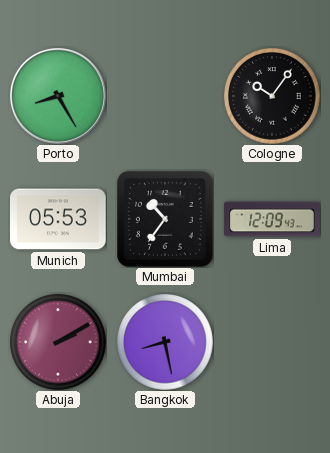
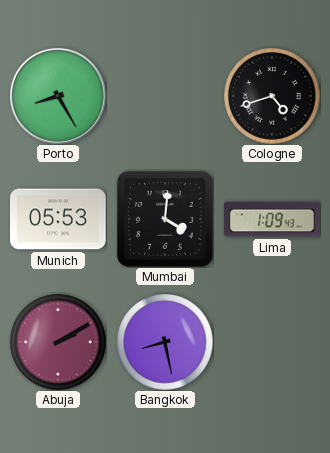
Cologne: 10:06 -> 4:42 (272, 96)
Mumbai: 10:36 -> 4:01 (166, 220)
Lima: 12:09 -> 1:09 (272, 219)
